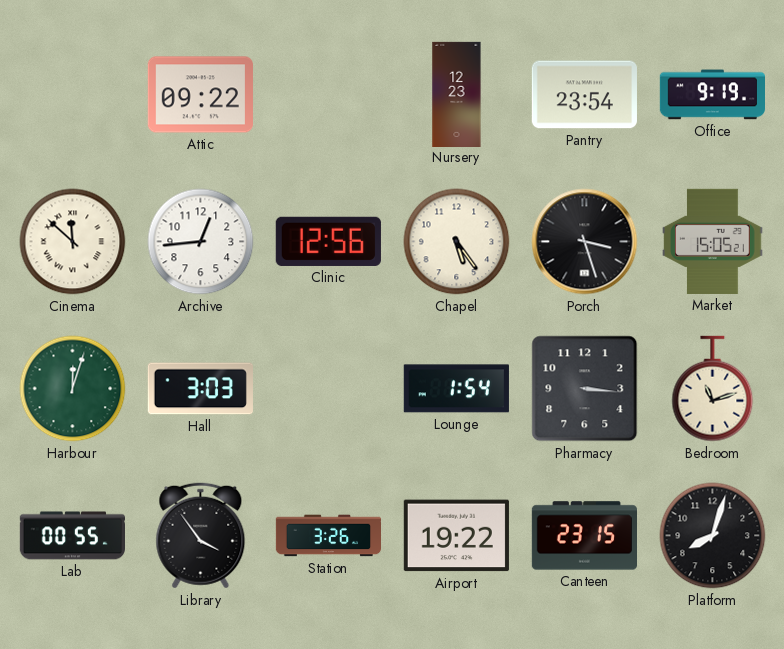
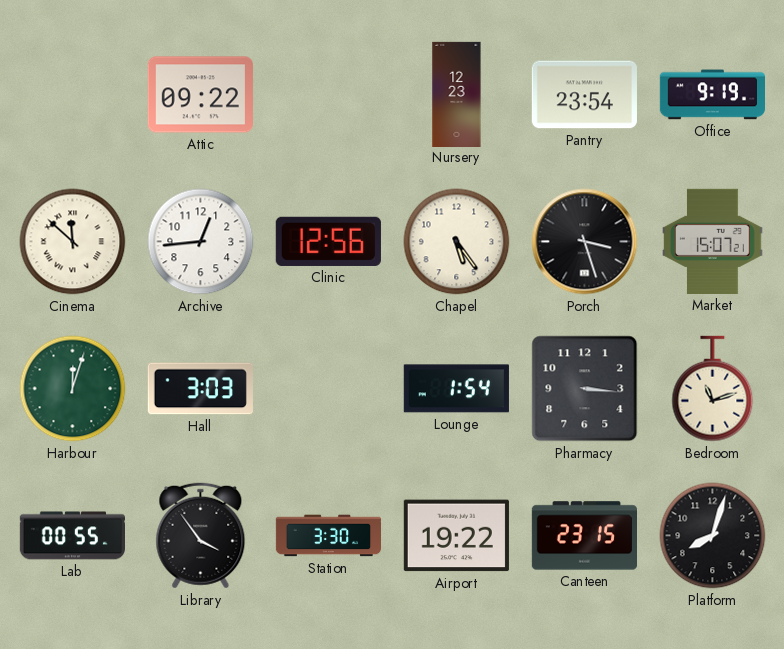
Market: 15:05 -> 15:07 (713, 241)
Station: 3:26 -> 3:30 (328, 536)
